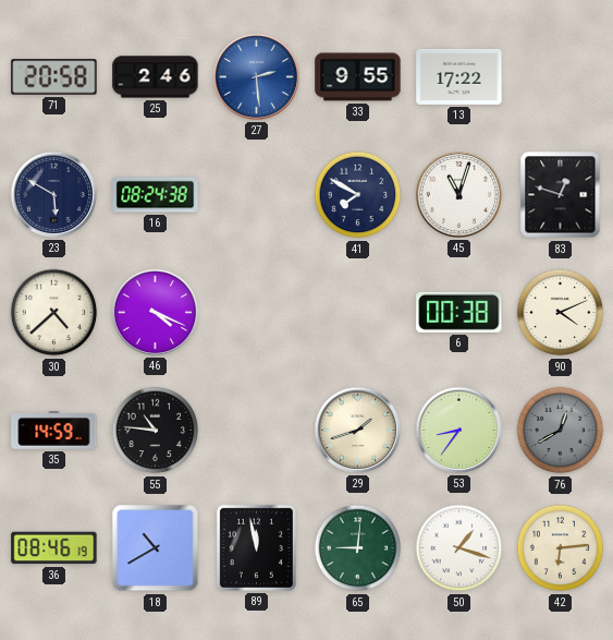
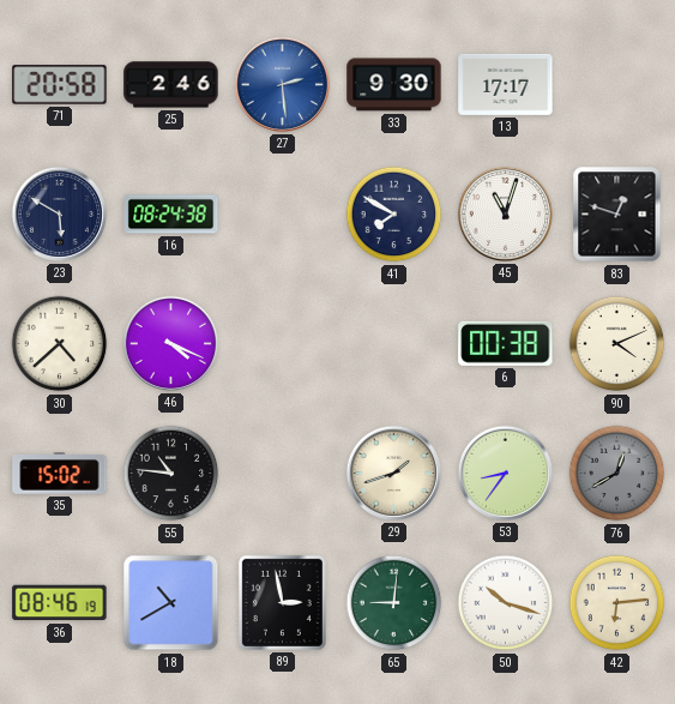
33: 9:55 -> 9:30 (394, 85)
13: 17:22 -> 17:17 (506, 84)
35: 14:59 -> 15:02 (60, 474)
89: 11:58 -> 2:58 (282, 602)
50: 1:18 -> 10:18 (506, 603)
